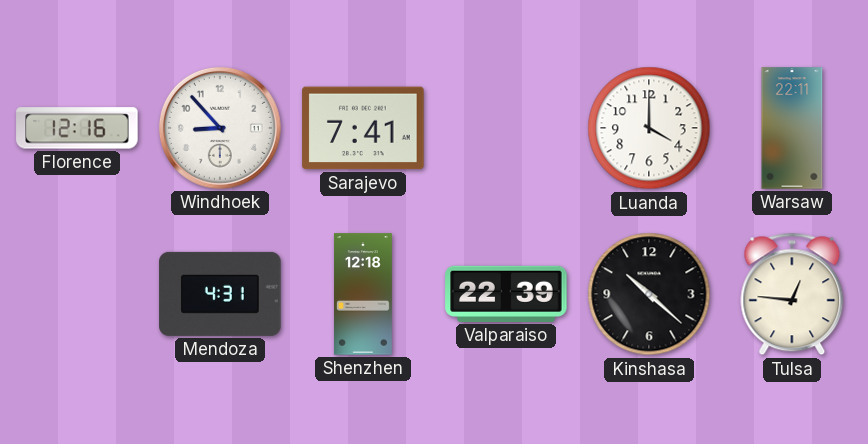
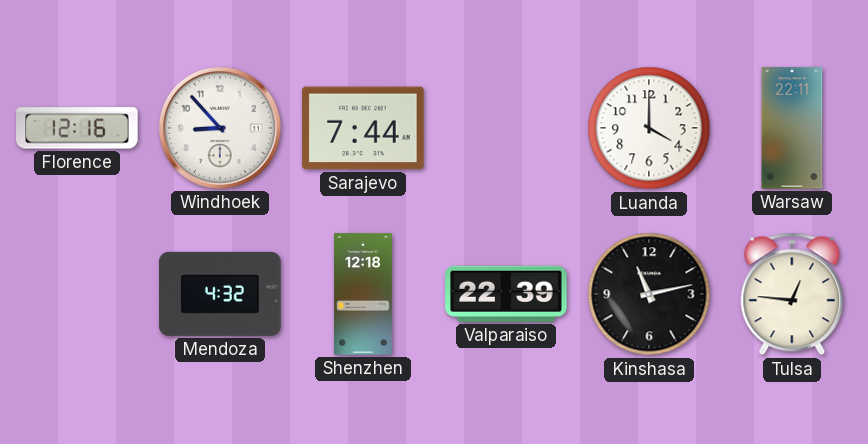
Sarajevo: 7:41 -> 7:44 (363, 128)
Mendoza: 4:31 -> 4:32 (220, 294)
Kinshasa: 10:22 -> 11:13 (649, 294)
